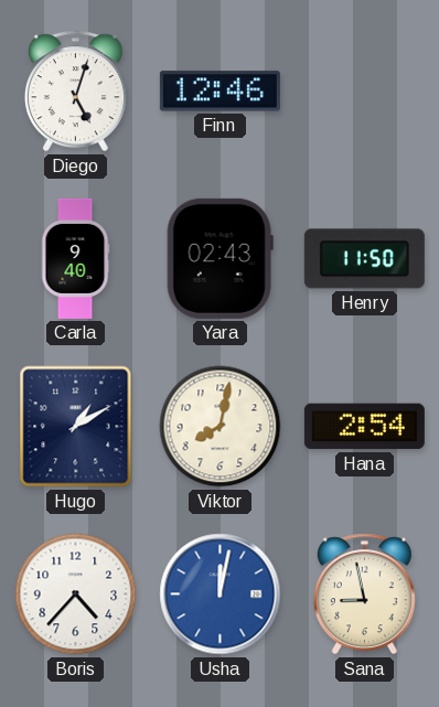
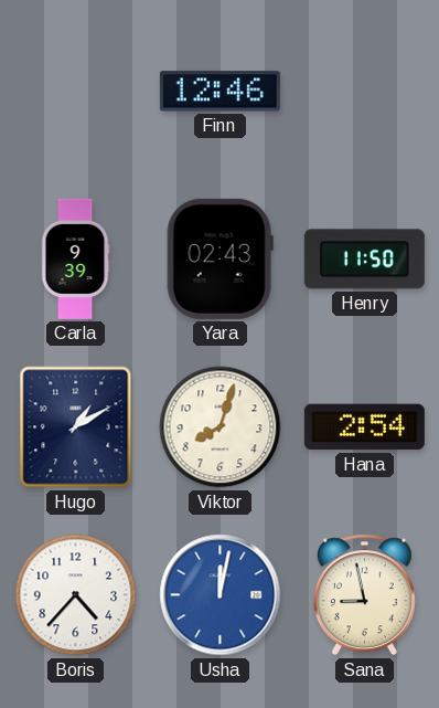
Diego: 5:03 -> none (75, 92)
Carla: 9:40 -> 9:39 (75, 258)
Viktor: 8:02 -> 8:03 (221, 427)
